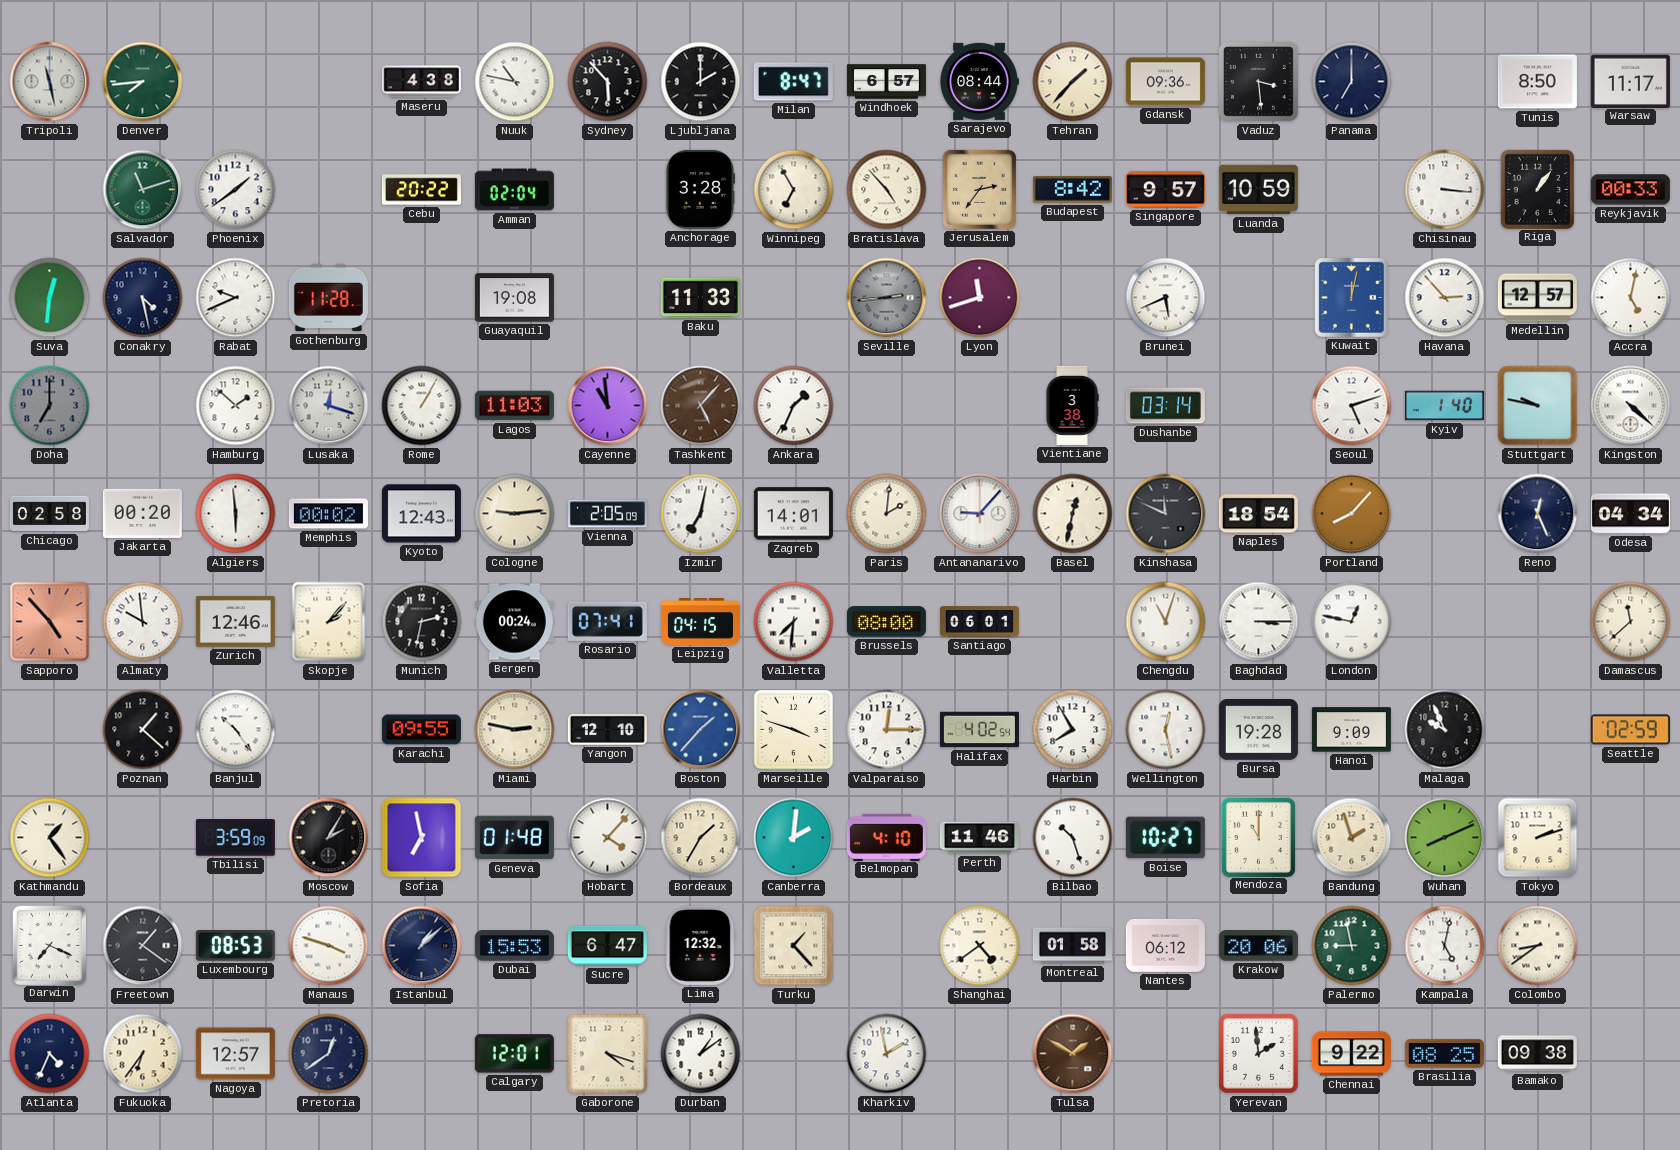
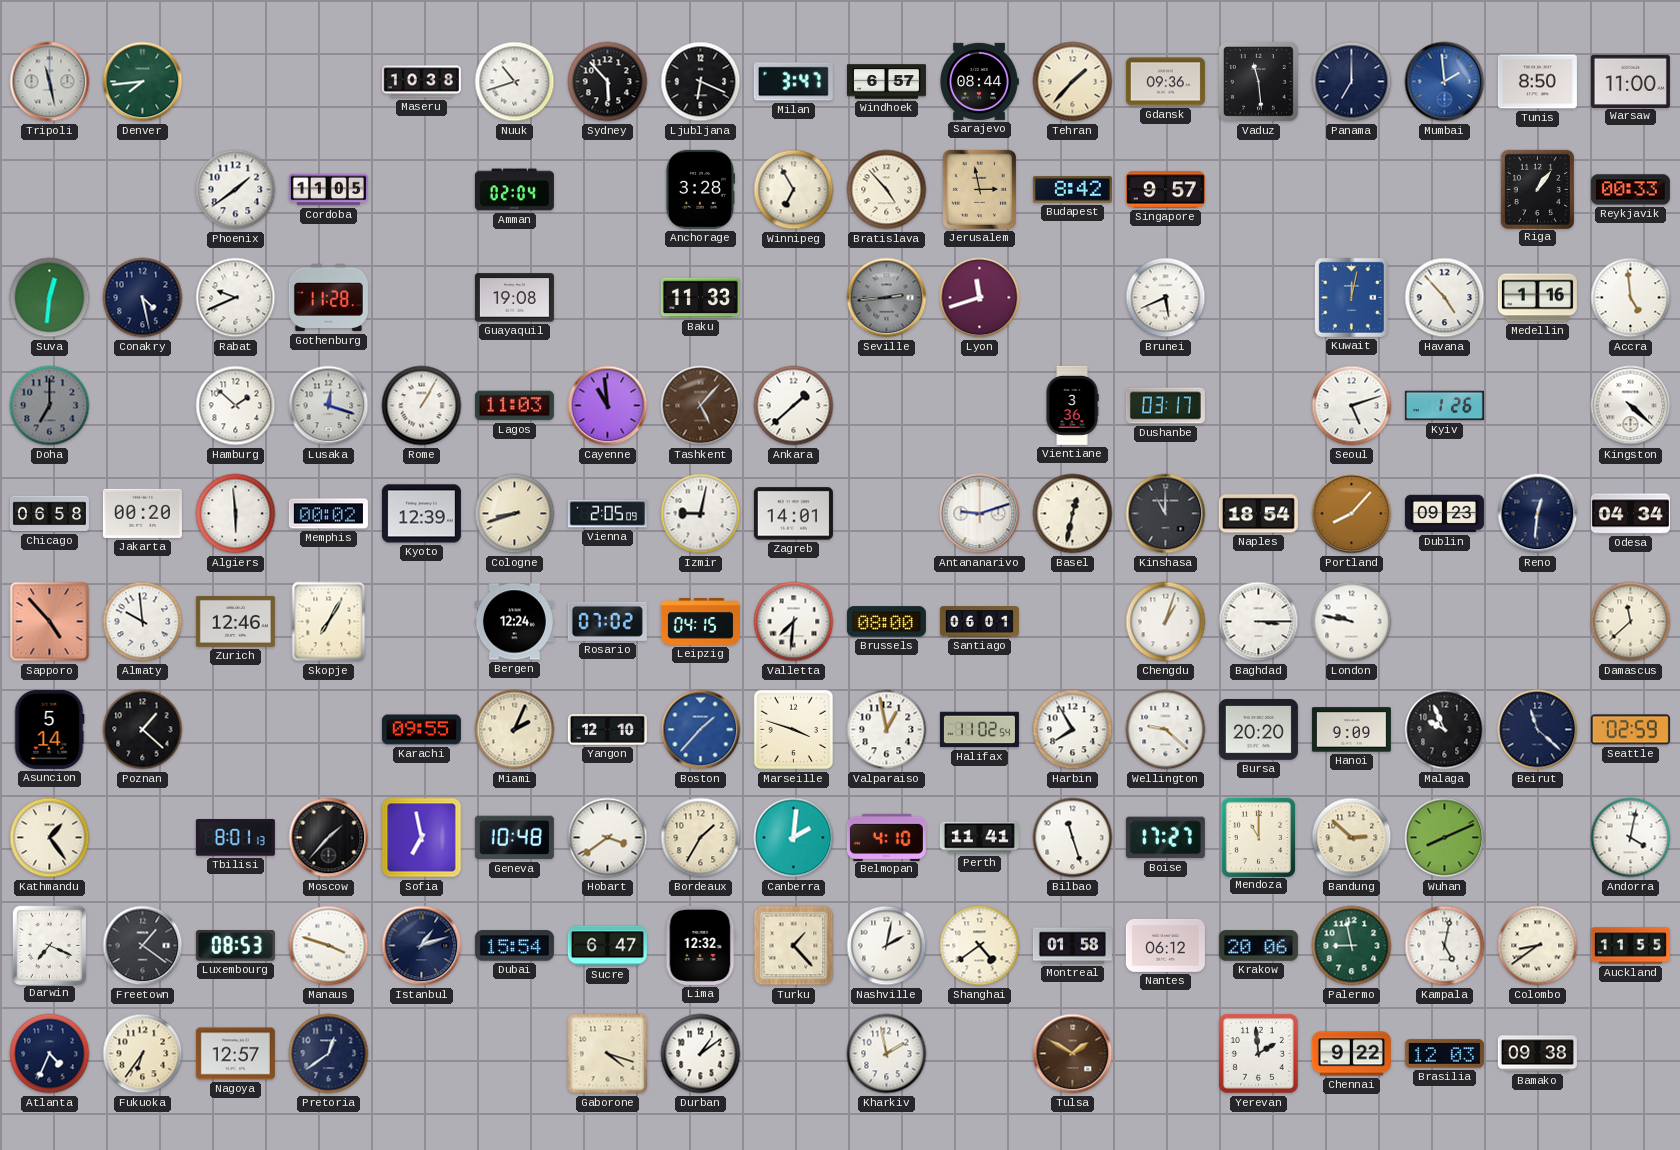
Maseru: 4:38 -> 10:38 (421, 82)
Nuuk: 10:47 -> 10:42 (515, 82)
Ljubljana: 2:00 -> 6:19 (701, 82)
Milan: 8:47 -> 3:47 (793, 82)
Vaduz: 3:29 -> 11:29 (1258, 81)
Mumbai: none -> 1:59 (1445, 82)
Warsaw: 11:17 -> 11:00 (1630, 81)
Salvador: 11:12 -> none (143, 190)
Cordoba: none -> 11:05 (328, 190)
Cebu: 20:22 -> none (421, 190)
Jerusalem: 2:36 -> 2:58 (979, 189)
Luanda: 10:59 -> none (1258, 190)
Chisinau: 3:16 -> none (1445, 190)
Havana: 2:53 -> 4:53 (1445, 298)
Medellin: 12:57 -> 1:16 (1537, 298)
Accra: 5:02 -> 4:59 (1631, 298)
Ankara: 1:34 -> 1:38 (794, 406)
Vientiane: 3:38 -> 3:36 (1072, 405)
Dushanbe: 03:14 -> 03:17 (1165, 406)
Kyiv: 1:40 -> 1:26 (1444, 406)
Stuttgart: 9:47 -> none (1538, 406)
Chicago: 02:58 -> 06:58 (49, 514)
Kyoto: 12:43 -> 12:39 (421, 514)
Cologne: 9:14 -> 8:42 (515, 514)
Izmir: 7:02 -> 9:02 (701, 514)
Paris: 2:01 -> none (887, 514)
Antananarivo: 9:07 -> 9:12 (980, 514)
Kinshasa: 11:49 -> 11:00 (1166, 514)
Dublin: none -> 09:23 (1444, 514)
Reno: 12:26 -> 12:31 (1538, 514)
Skopje: 2:07 -> 7:05 (329, 622)
Munich: 2:32 -> none (422, 622)
Bergen: 00:24 -> 12:24 (514, 622)
Rosario: 07:41 -> 07:02 (607, 621)
Chengdu: 11:03 -> 1:03 (1166, 622)
London: 12:47 -> 9:47 (1352, 622)
Asuncion: none -> 5:14 (49, 729)
Banjul: 10:24 -> none (236, 730)
Miami: 2:47 -> 2:04 (515, 730)
Valparaiso: 12:15 -> 12:58 (887, 730)
Halifax: 4:02 -> 11:02 (979, 730)
Wellington: 12:28 -> 9:22 (1166, 730)
Bursa: 19:28 -> 20:20 (1258, 730)
Beirut: none -> 11:22 (1538, 730)
Tbilisi: 3:59 -> 8:01 (235, 838)
Moscow: 2:05 -> 1:37 (329, 838)
Geneva: 01:48 -> 10:48 (514, 838)
Hobart: 4:07 -> 3:39 (608, 838)
Perth: 11:46 -> 11:41 (979, 838)
Bilbao: 10:27 -> 11:27 (1073, 838)
Boise: 10:27 -> 17:27 (1165, 838)
Bandung: 1:57 -> 2:52 (1352, 838)
Tokyo: 2:12 -> none (1538, 838)
Andorra: none -> 4:02 (1631, 838)
Istanbul: 1:08 -> 1:12 (422, 946)
Dubai: 15:53 -> 15:54 (514, 946)
Nashville: none -> 2:02 (887, 946)
Auckland: none -> 11:55 (1630, 946)
Calgary: 12:01 -> none (514, 1054)
Brasilia: 08:25 -> 12:03 (1444, 1054)
